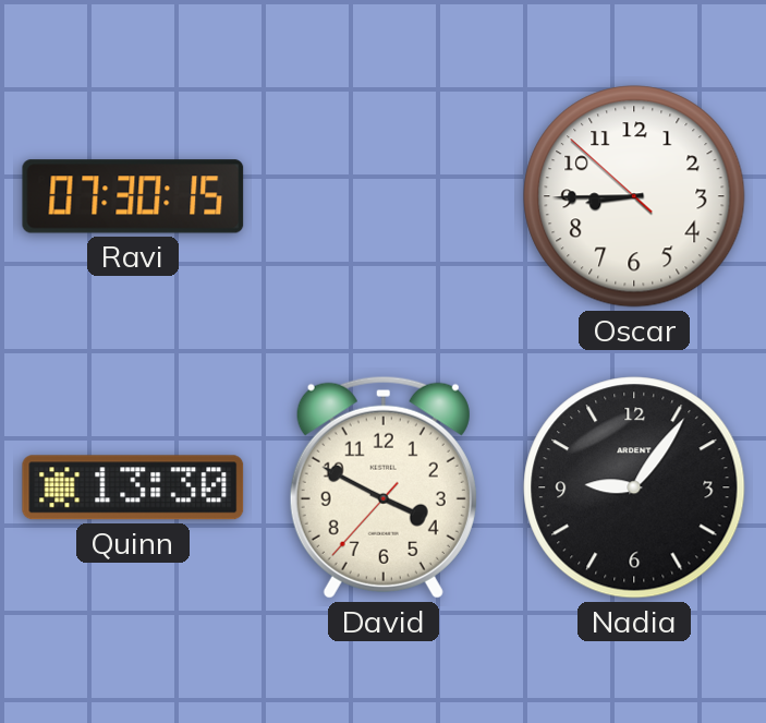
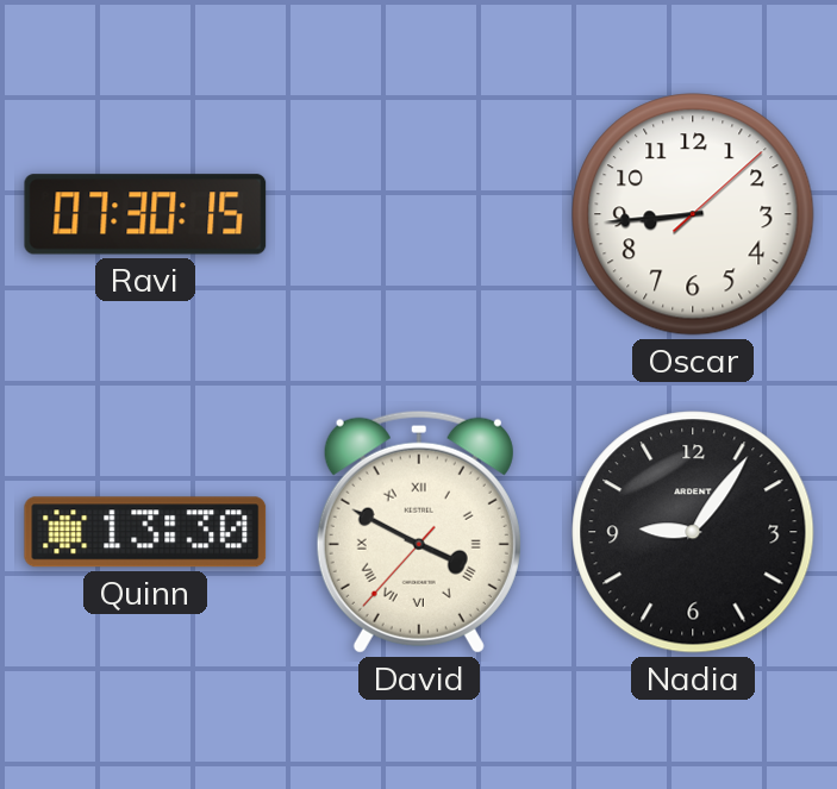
Oscar: 8:44:52 -> 8:44:08 (693, 214)
David numerals: Arabic -> Roman (419, 532)
